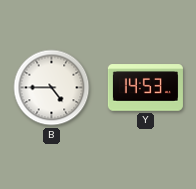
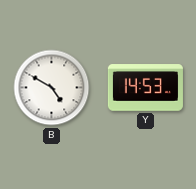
B: 4:45 -> 4:50 (52, 88)
